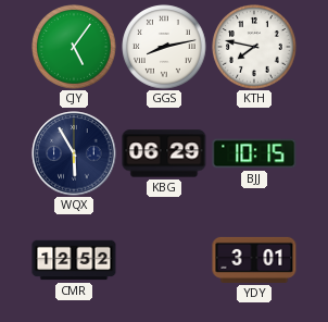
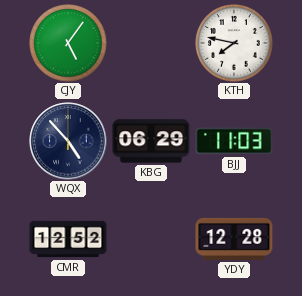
GGS: 8:13 -> none (164, 47)
WQX: 5:55 -> 4:53 (68, 141)
BJJ: 10:15 -> 11:03 (234, 141)
YDY: 3:01 -> 12:28 (234, 239)
